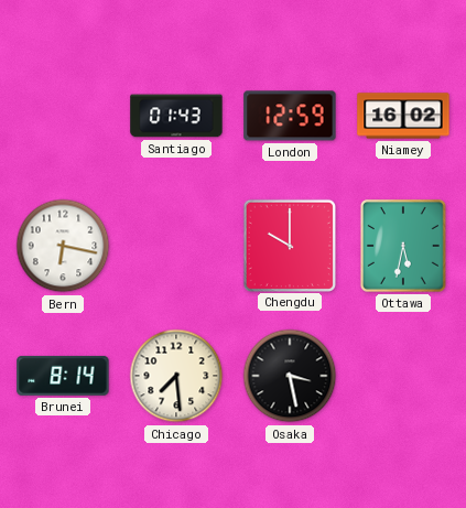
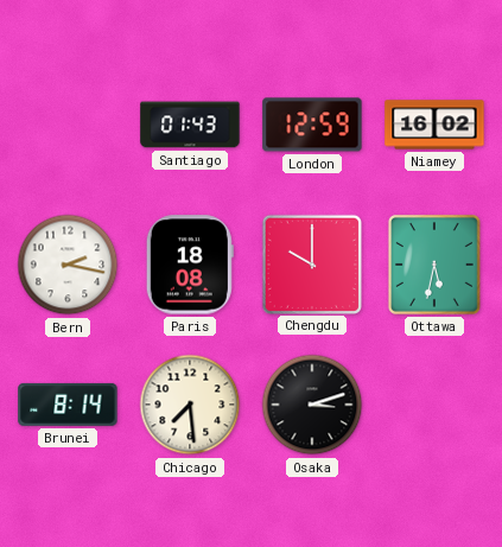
Bern: 6:17 -> 2:17 (68, 265)
Paris: none -> 18:08 (190, 265)
Osaka: 3:28 -> 3:12 (312, 405)
